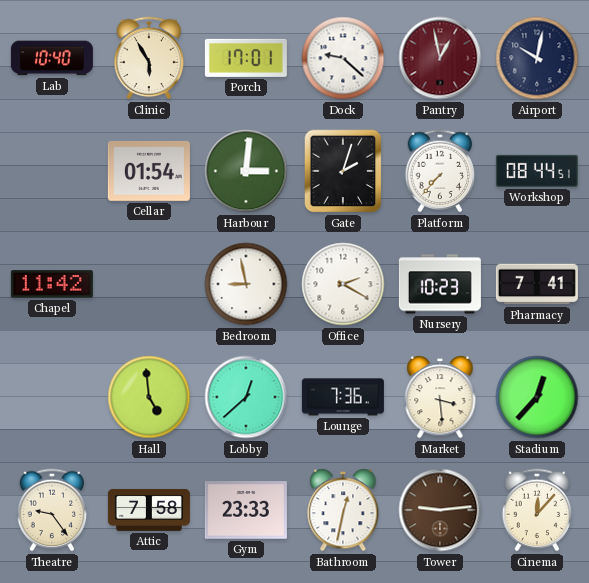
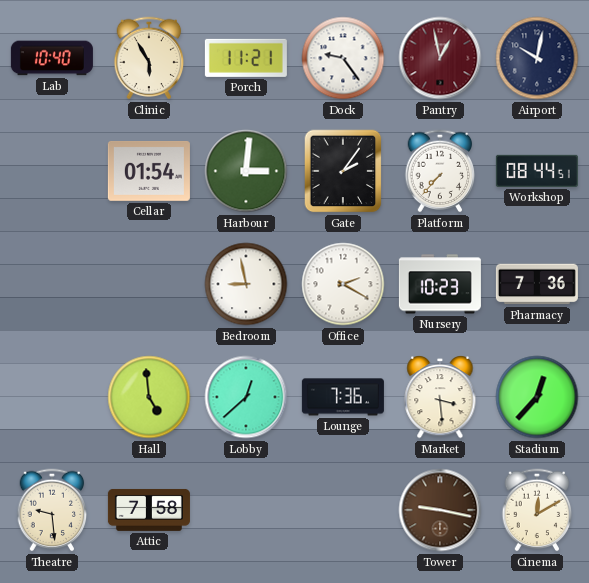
Porch: 17:01 -> 11:21 (246, 58)
Dock: 9:22 -> 9:24 (343, 58)
Gate: 2:03 -> 2:06 (343, 171)
Chapel: 11:42 -> none (52, 284)
Pharmacy: 7:41 -> 7:36 (537, 284)
Theatre: 9:24 -> 9:29 (52, 510)
Gym: 23:33 -> none (246, 510)
Bathroom: 12:32 -> none (343, 511)
Tower: 9:14 -> 9:17 (440, 510)
Cinema: 12:07 -> 12:10 (537, 510)
